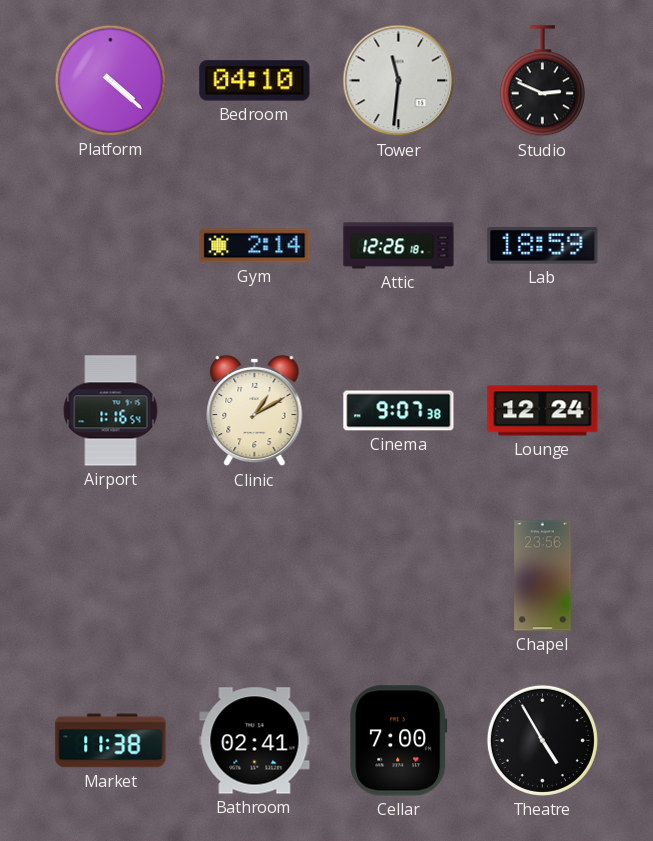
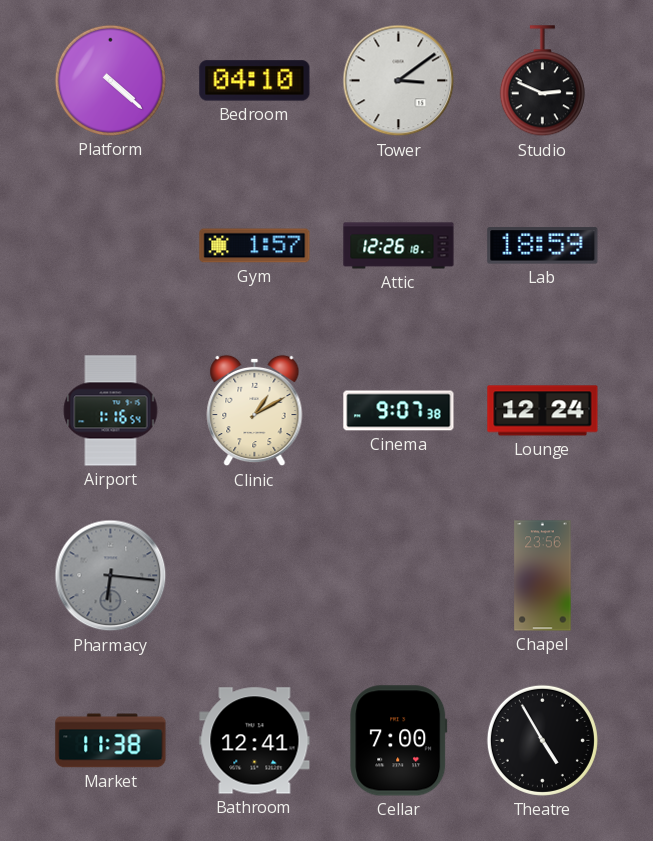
Tower: 11:31 -> 3:09 (399, 81)
Gym: 2:14 -> 1:57 (255, 246)
Pharmacy: none -> 6:16 (111, 576)
Bathroom: 02:41 -> 12:41 (255, 741)
